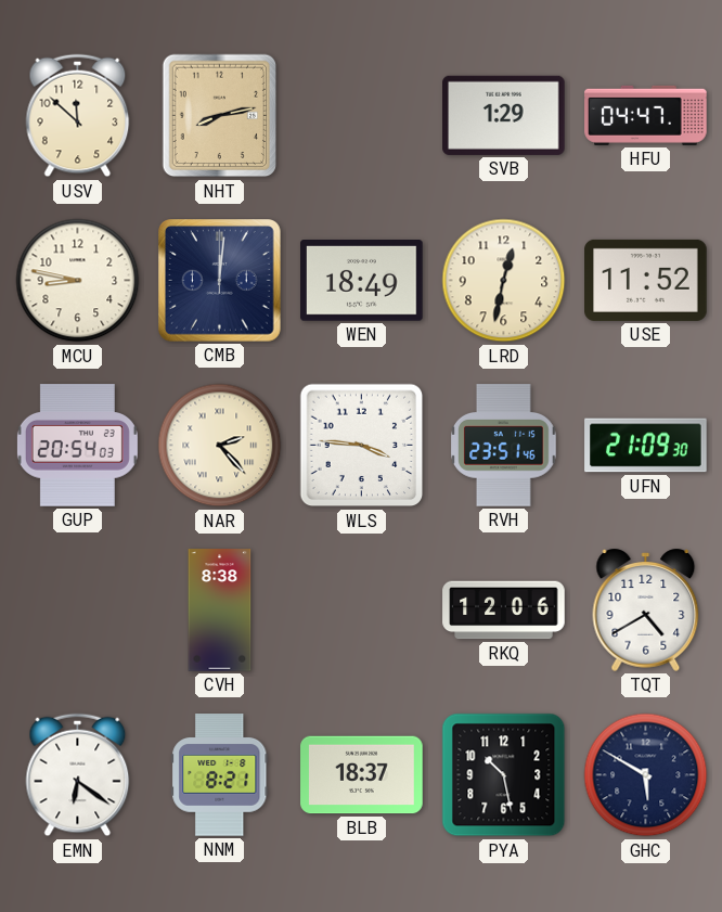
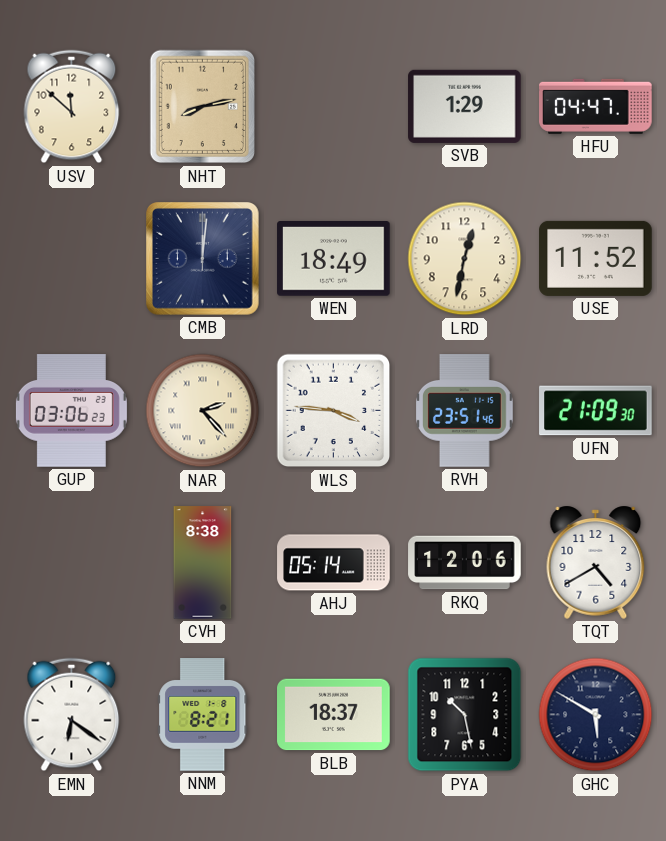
MCU: 8:47 -> none (78, 281)
GUP: 20:54 -> 03:06 (71, 411)
AHJ: none -> 05:14 (334, 563)
